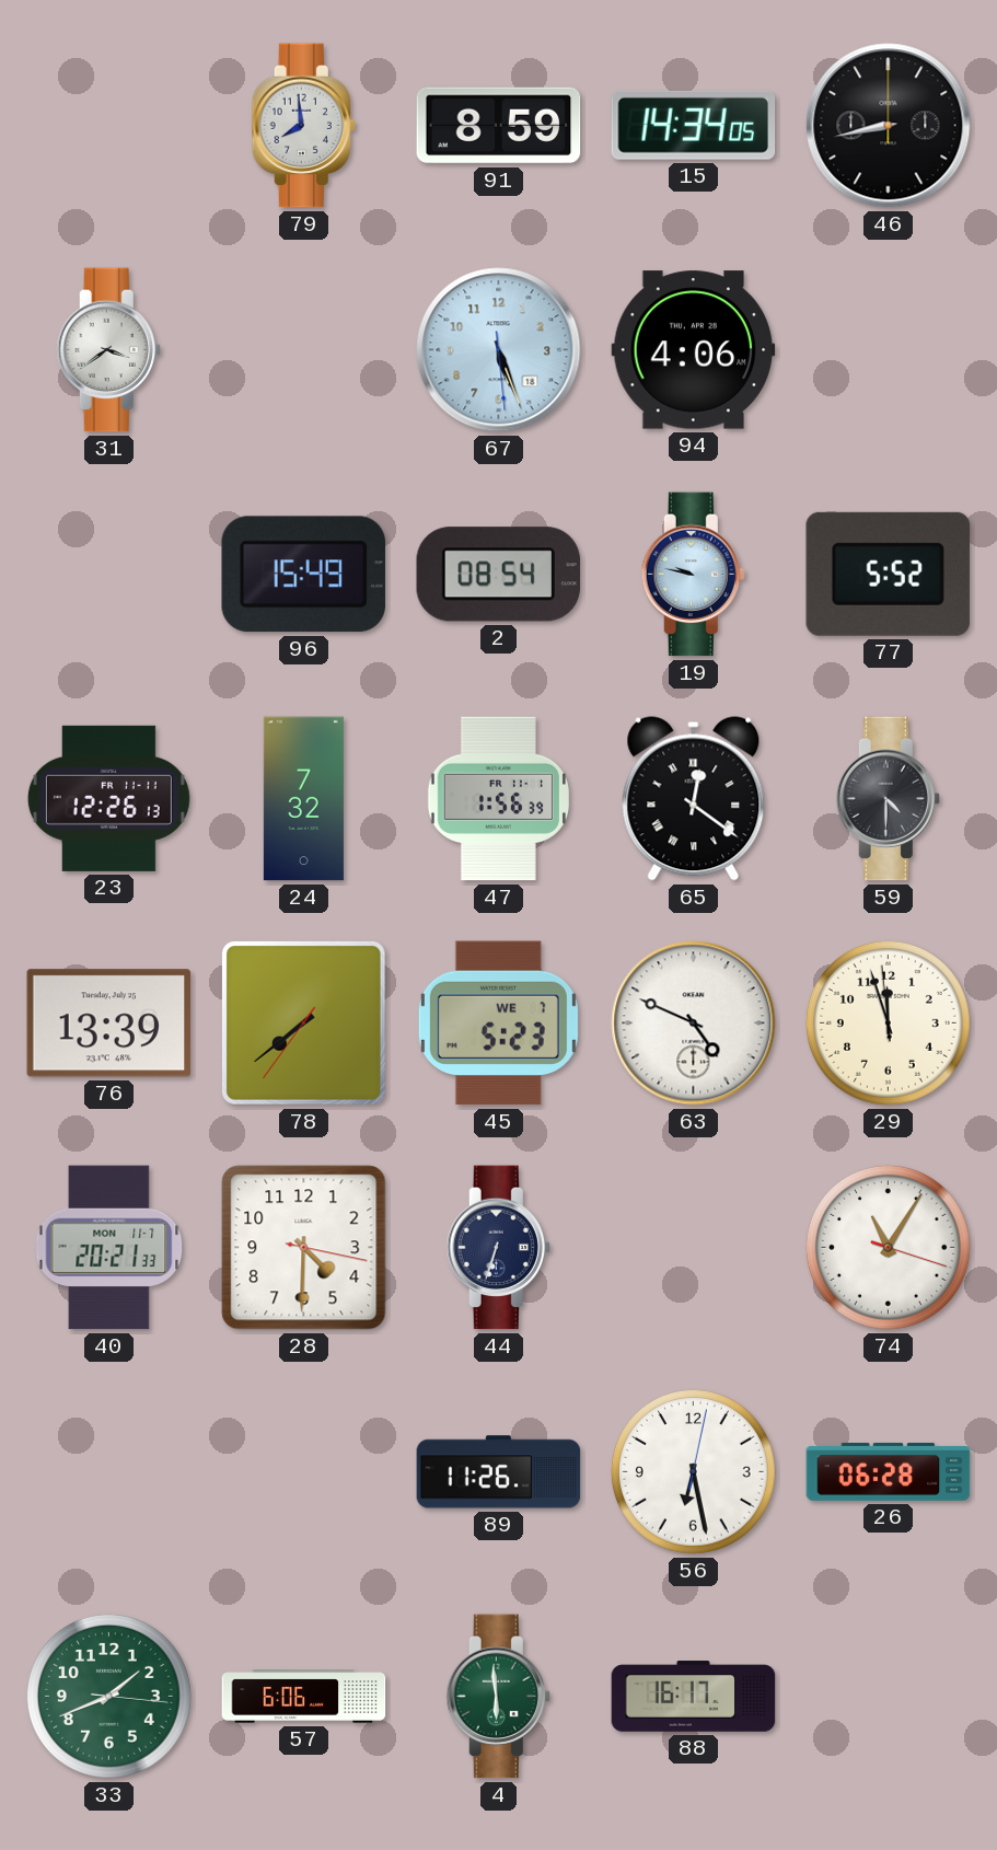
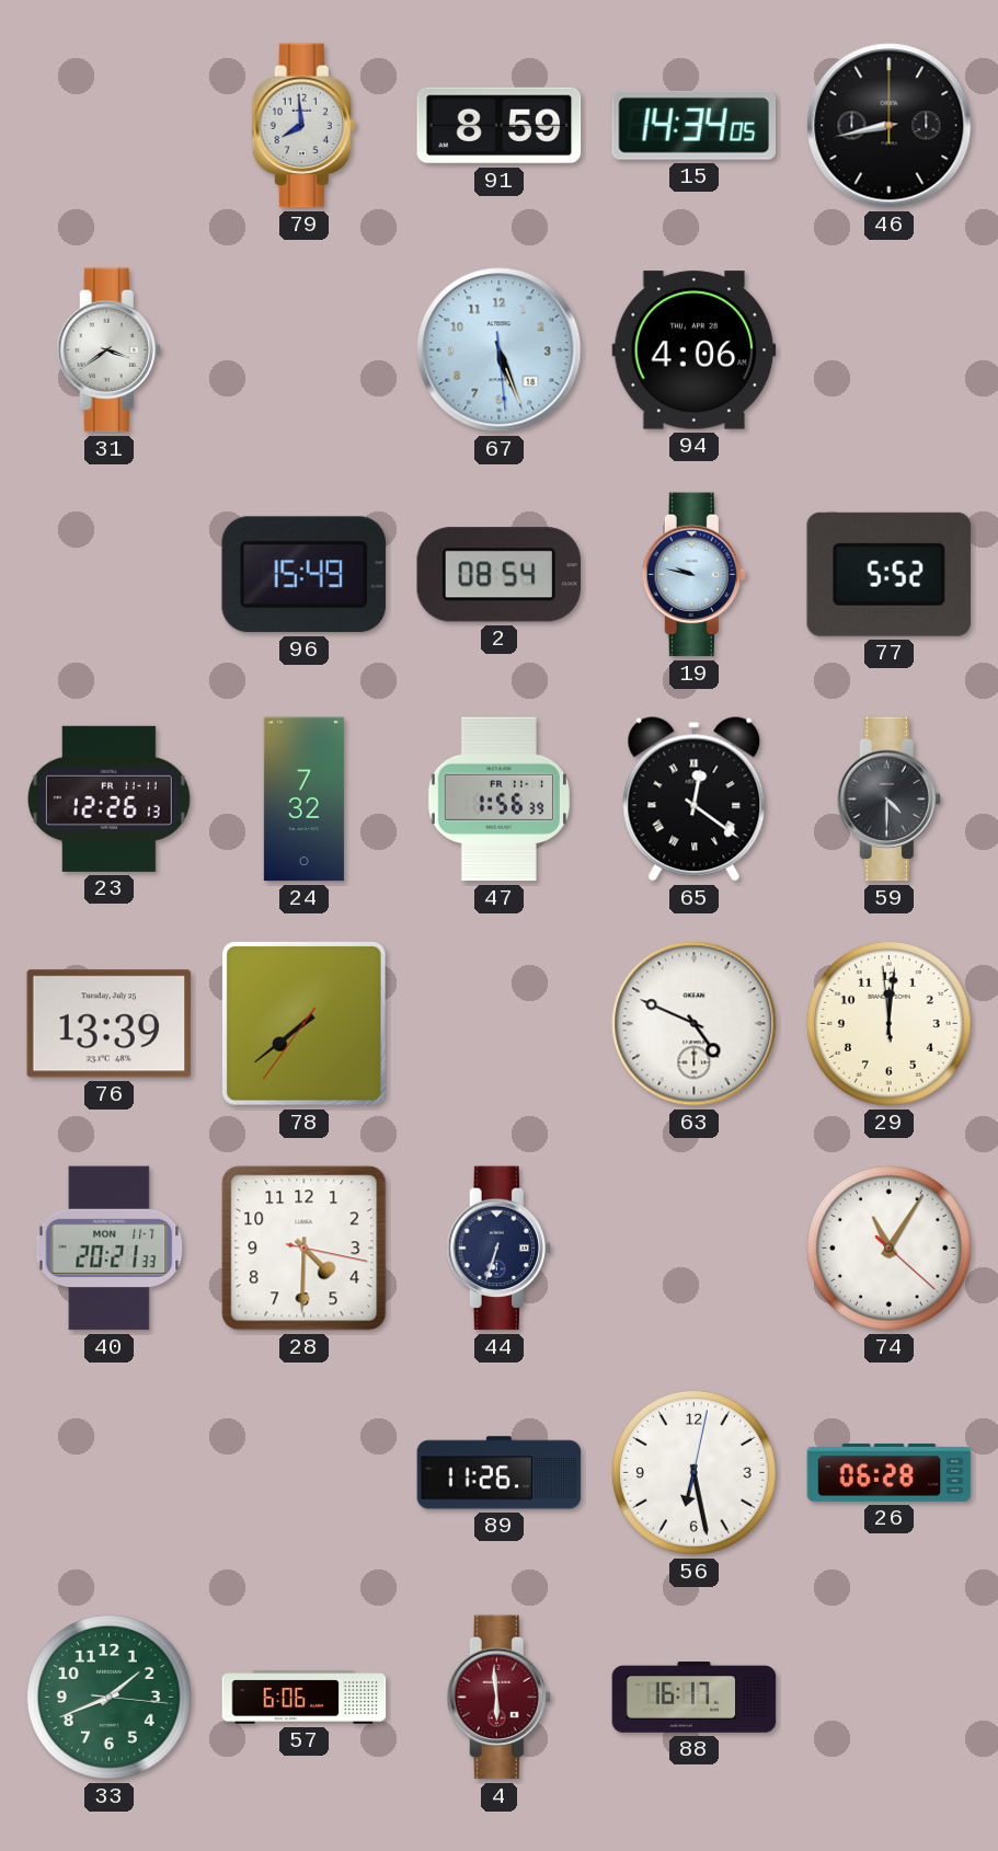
45: 5:23 -> none (498, 1024)
29: 11:56 -> 12:00 (888, 1023)
74: 11:05:18 -> 11:05:22 (888, 1248)
4 dial: green -> burgundy (498, 1698)
